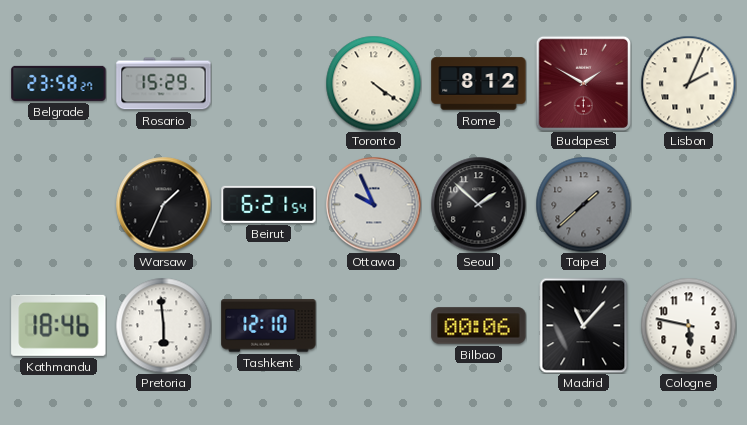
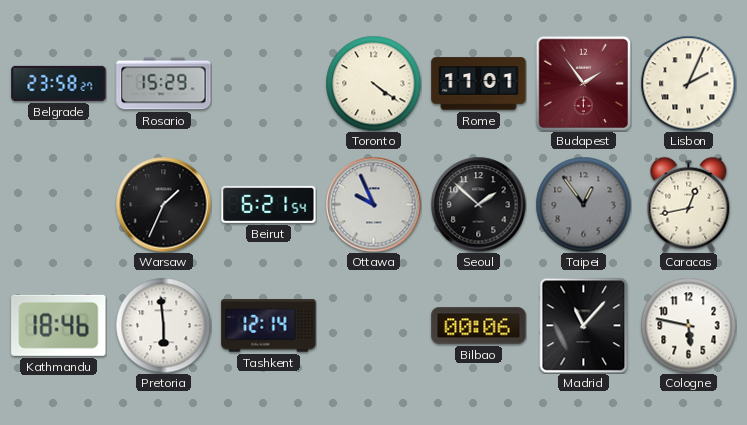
Rome: 8:12 -> 11:01 (479, 84)
Budapest: 1:50 -> 1:54 (583, 83)
Taipei: 1:38 -> 12:54 (583, 204)
Caracas: none -> 12:43 (689, 204)
Tashkent: 12:10 -> 12:14 (269, 326)
